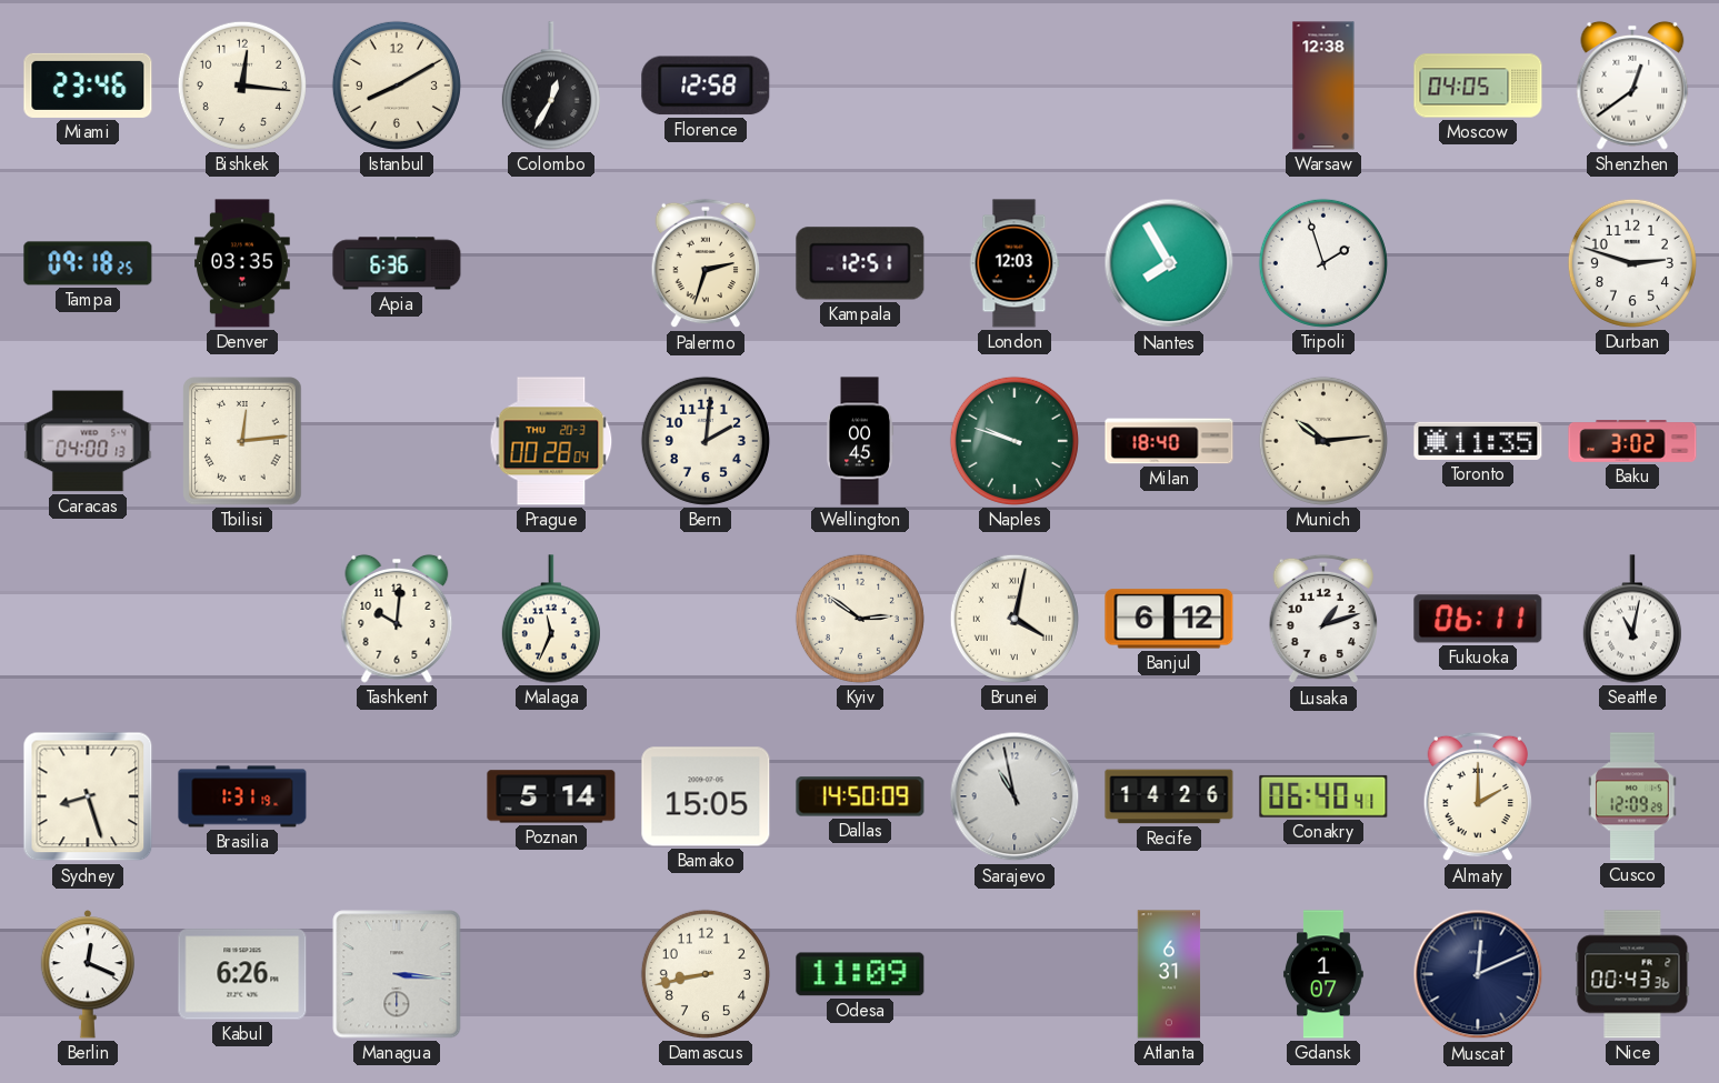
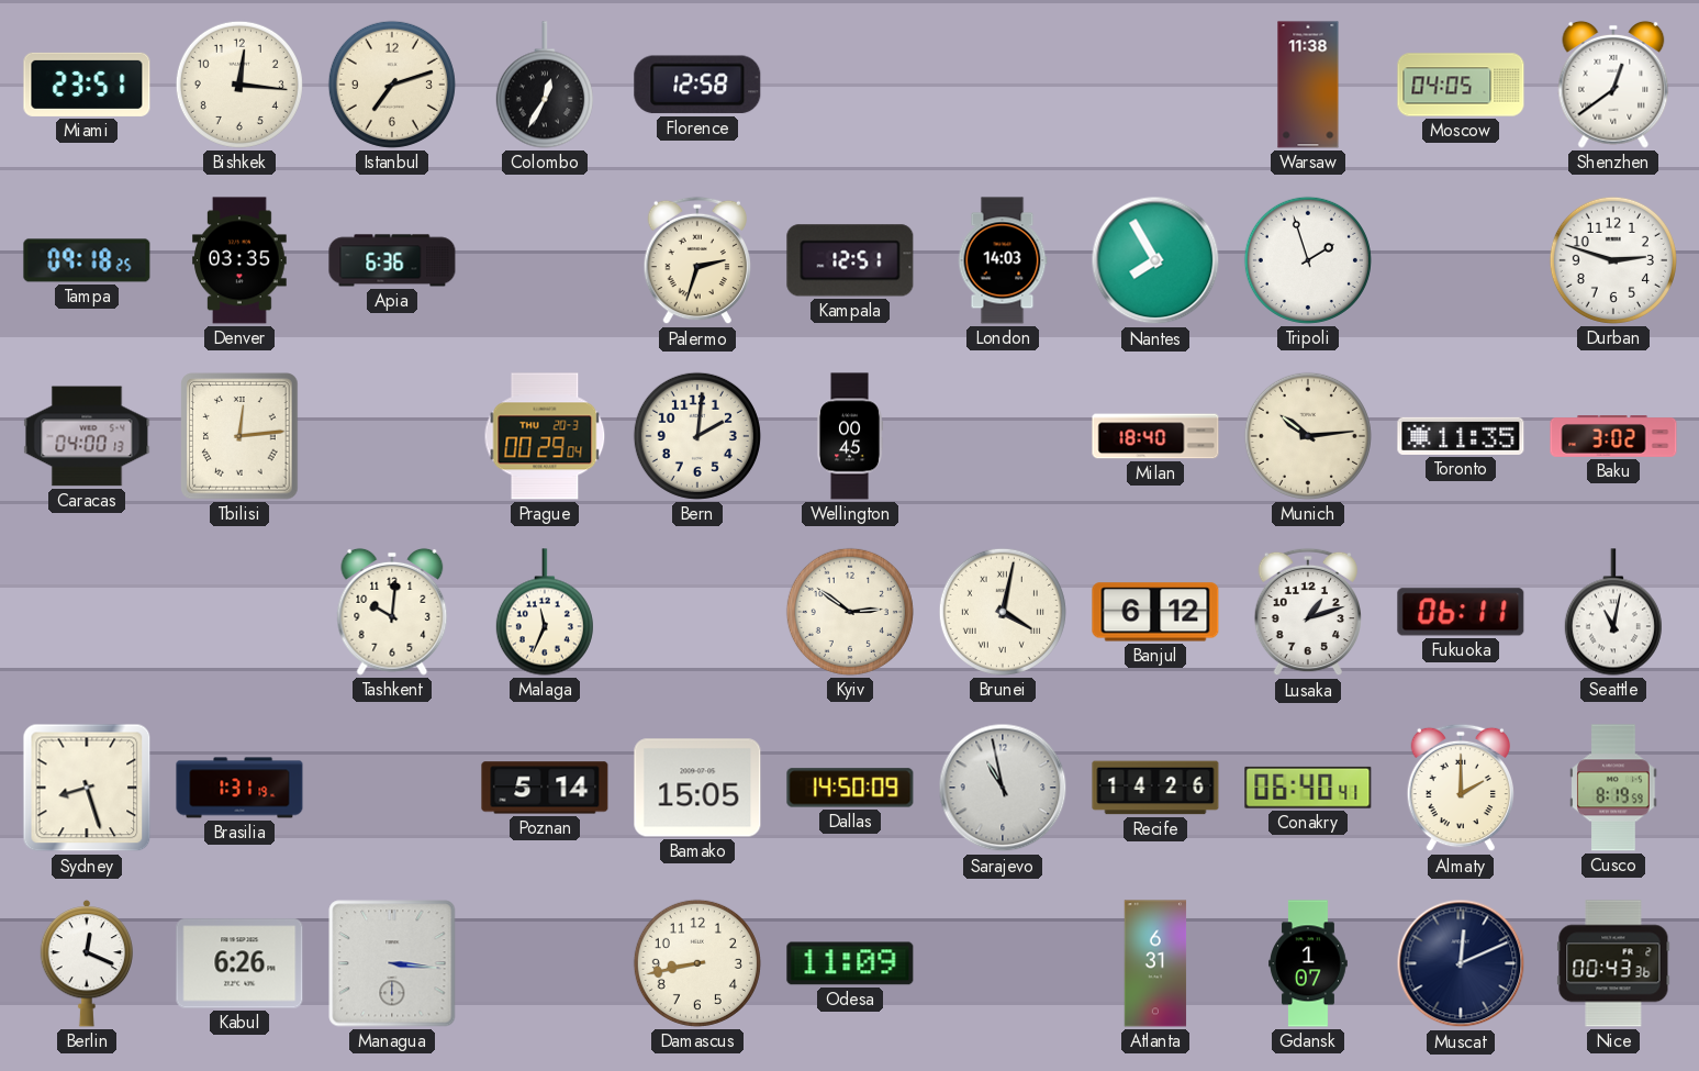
Miami: 23:46 -> 23:51 (87, 85)
Istanbul: 8:10 -> 7:12 (392, 85)
Warsaw: 12:38 -> 11:38 (1308, 85)
London: 12:03 -> 14:03 (1003, 260)
Prague: 00:28 -> 00:29 (545, 436)
Naples: 9:48 -> none (1015, 441)
Cusco: 12:09 -> 8:19 (1613, 788)
